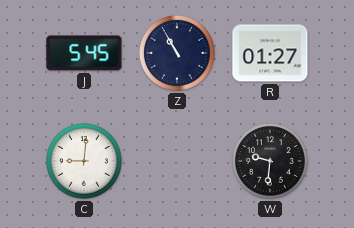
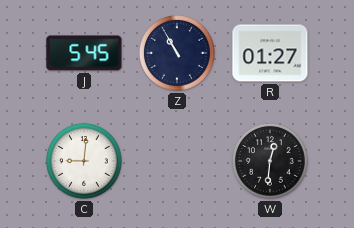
W: 9:31 -> 12:31 (271, 162)
